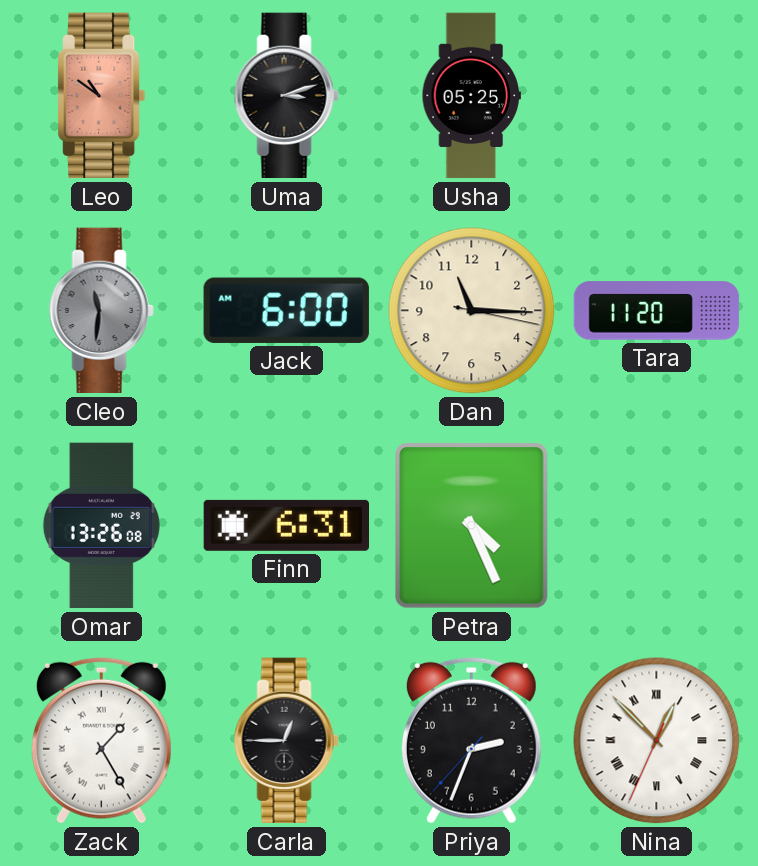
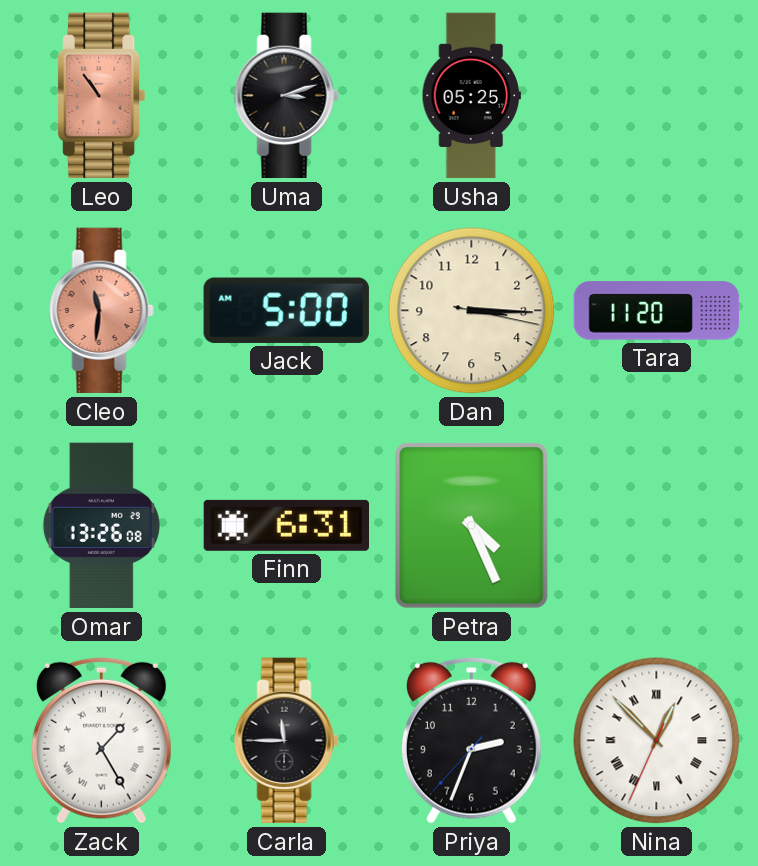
Leo: 10:51 -> 10:54 (102, 96)
Cleo dial: grey -> salmon (101, 311)
Jack: 6:00 -> 5:00 (286, 310)
Dan: 11:15 -> 3:15 (472, 311)
Carla: 12:45 -> 11:45 (286, 741)
